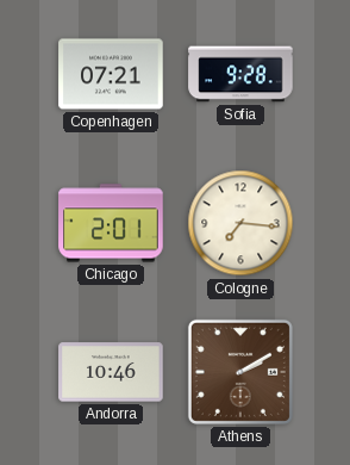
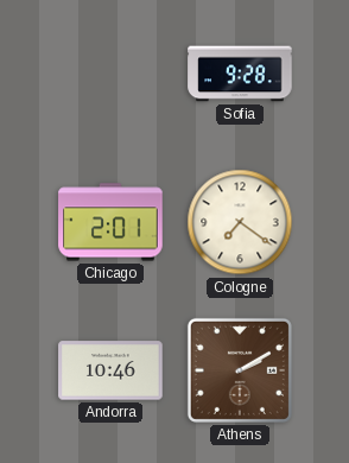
Copenhagen: 07:21 -> none (111, 74)
Cologne: 7:16 -> 7:21 (240, 222)
